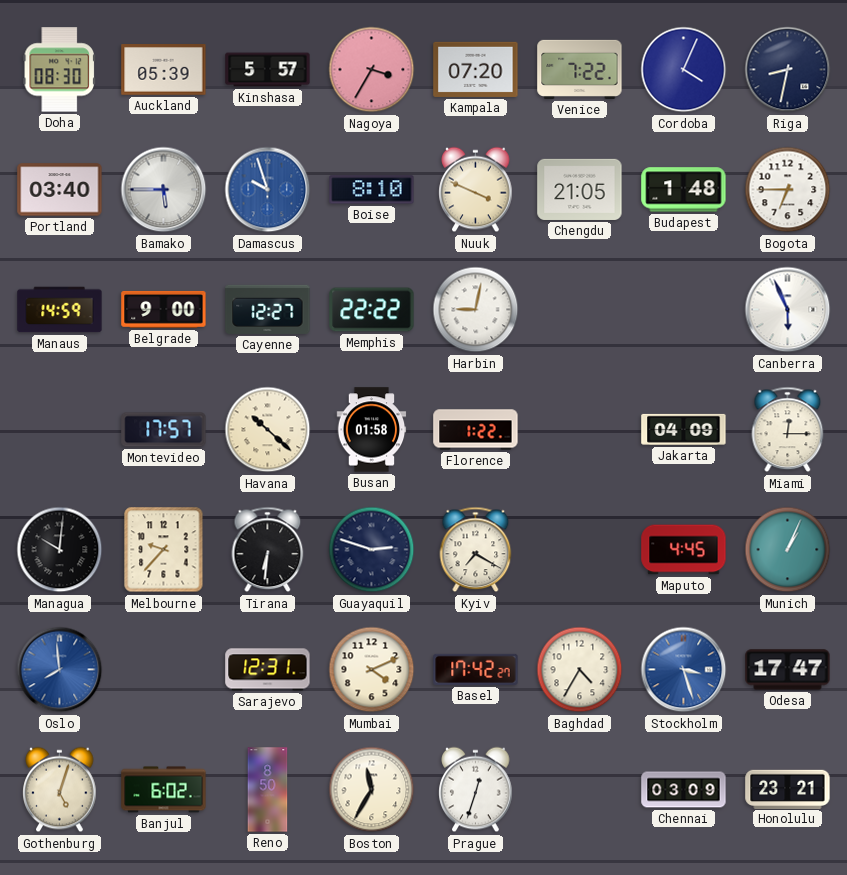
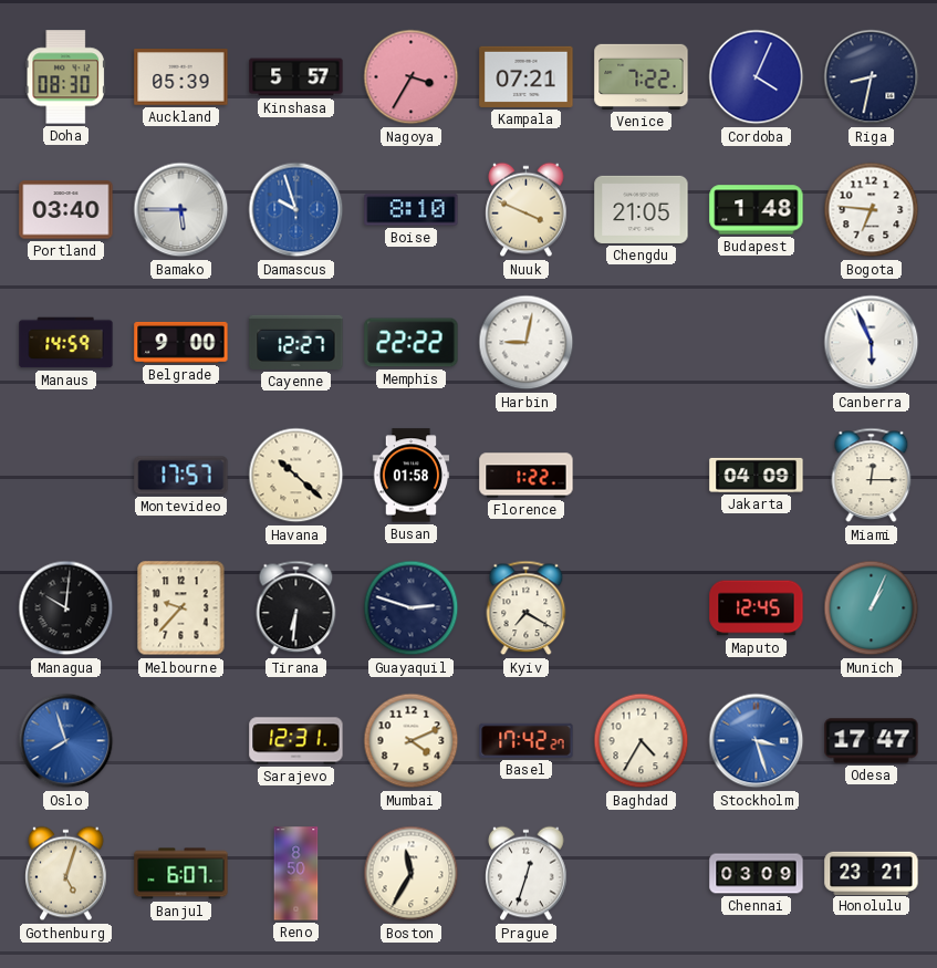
Kampala: 07:20 -> 07:21 (527, 76)
Bogota: 6:45 -> 6:46 (872, 210)
Maputo: 4:45 -> 12:45 (757, 608)
Oslo: 7:59 -> 7:57 (66, 741)
Banjul: 6:02 -> 6:07 (181, 874)
